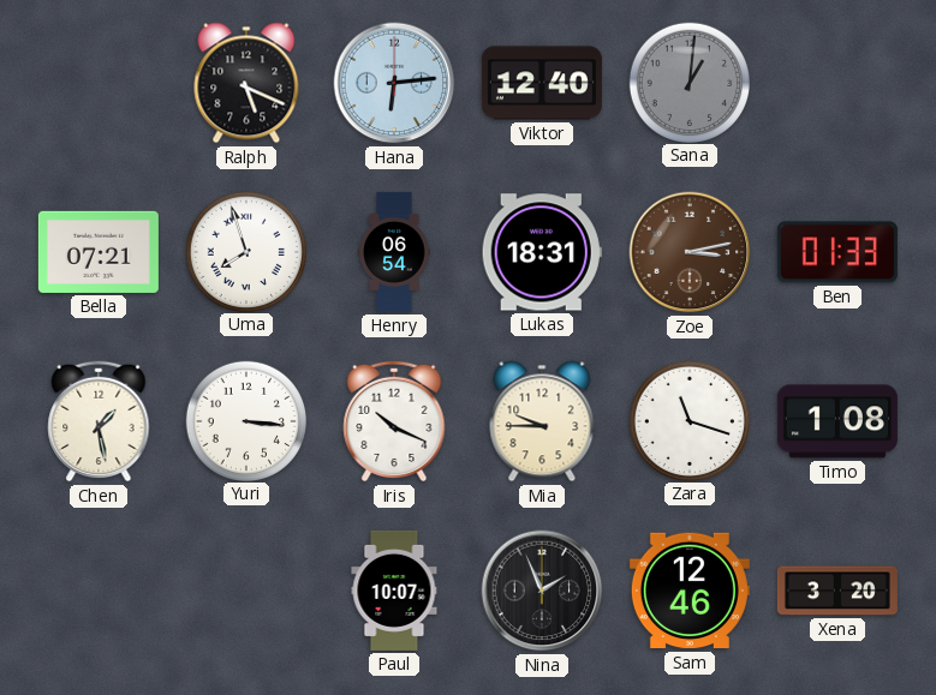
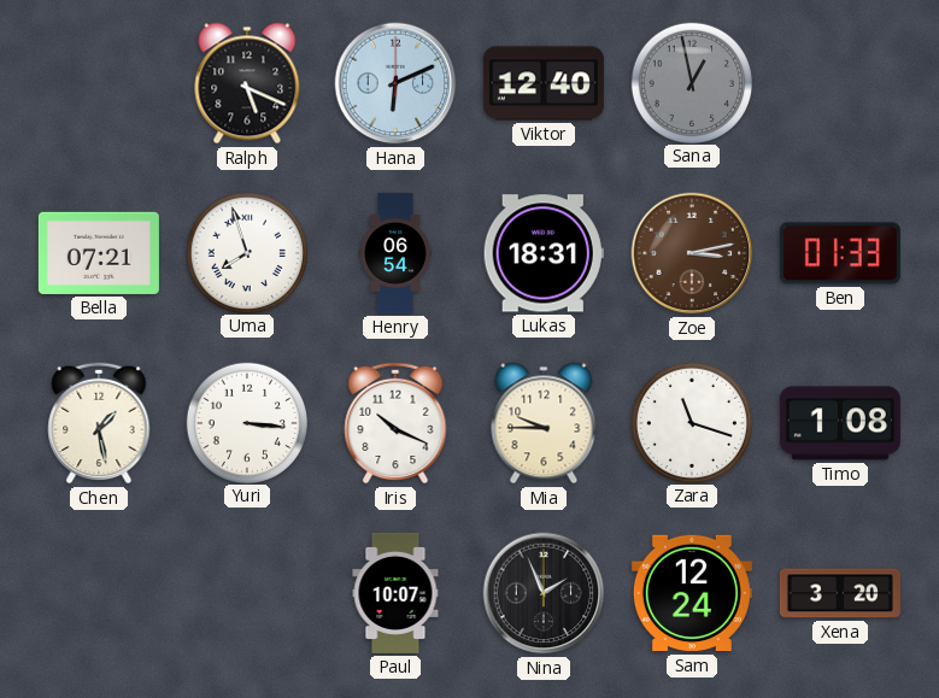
Hana: 6:14 -> 6:11 (395, 83)
Sana: 1:01 -> 12:58 (691, 82)
Sam: 12:46 -> 12:24 (692, 593)
